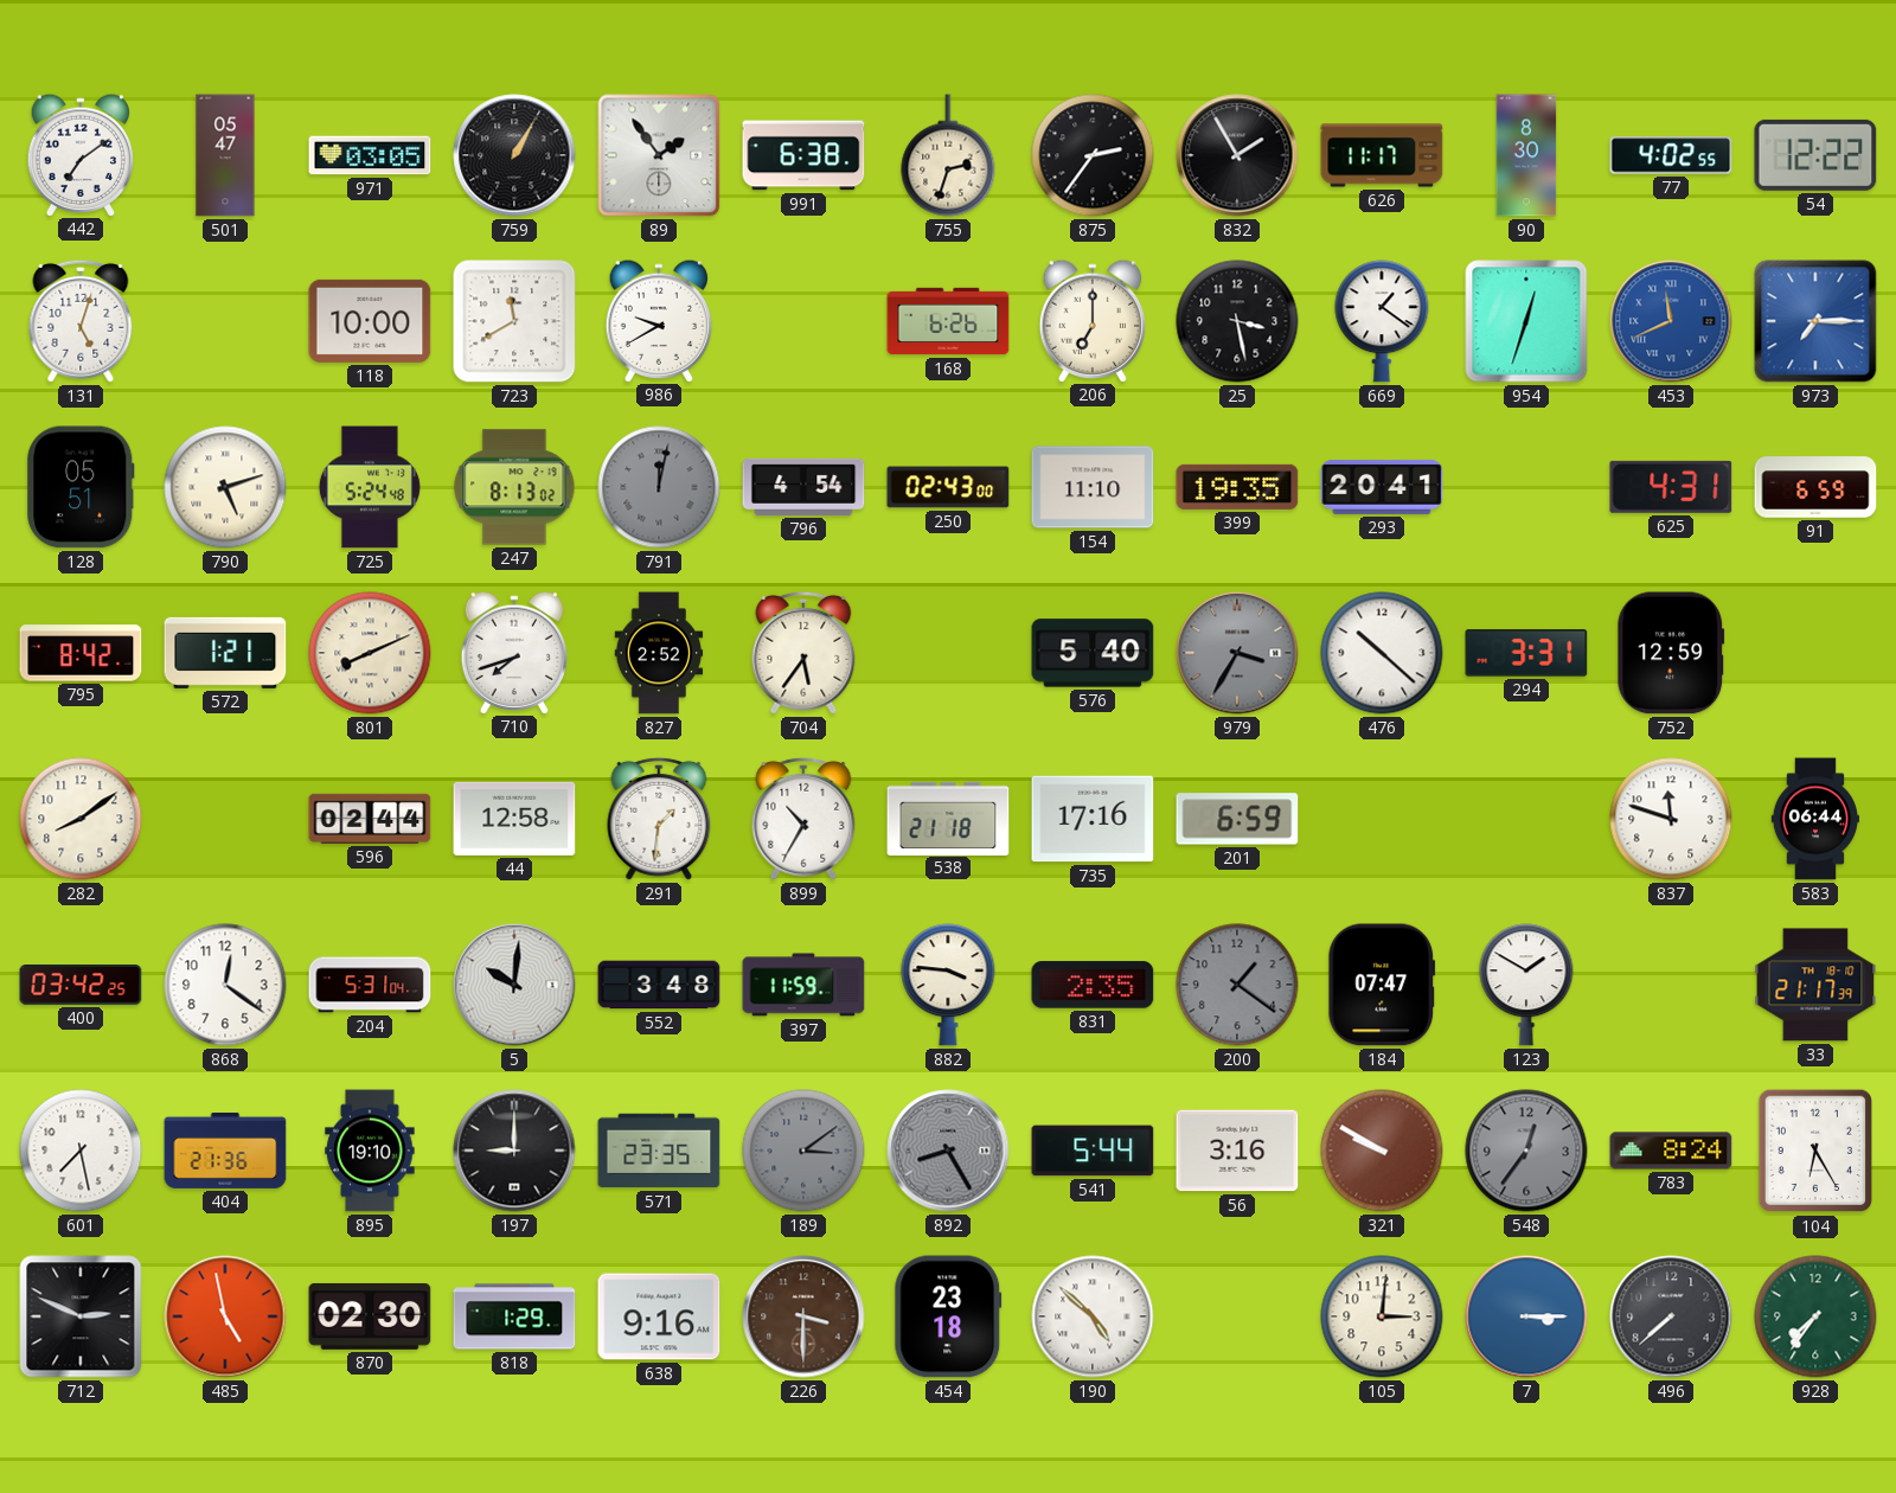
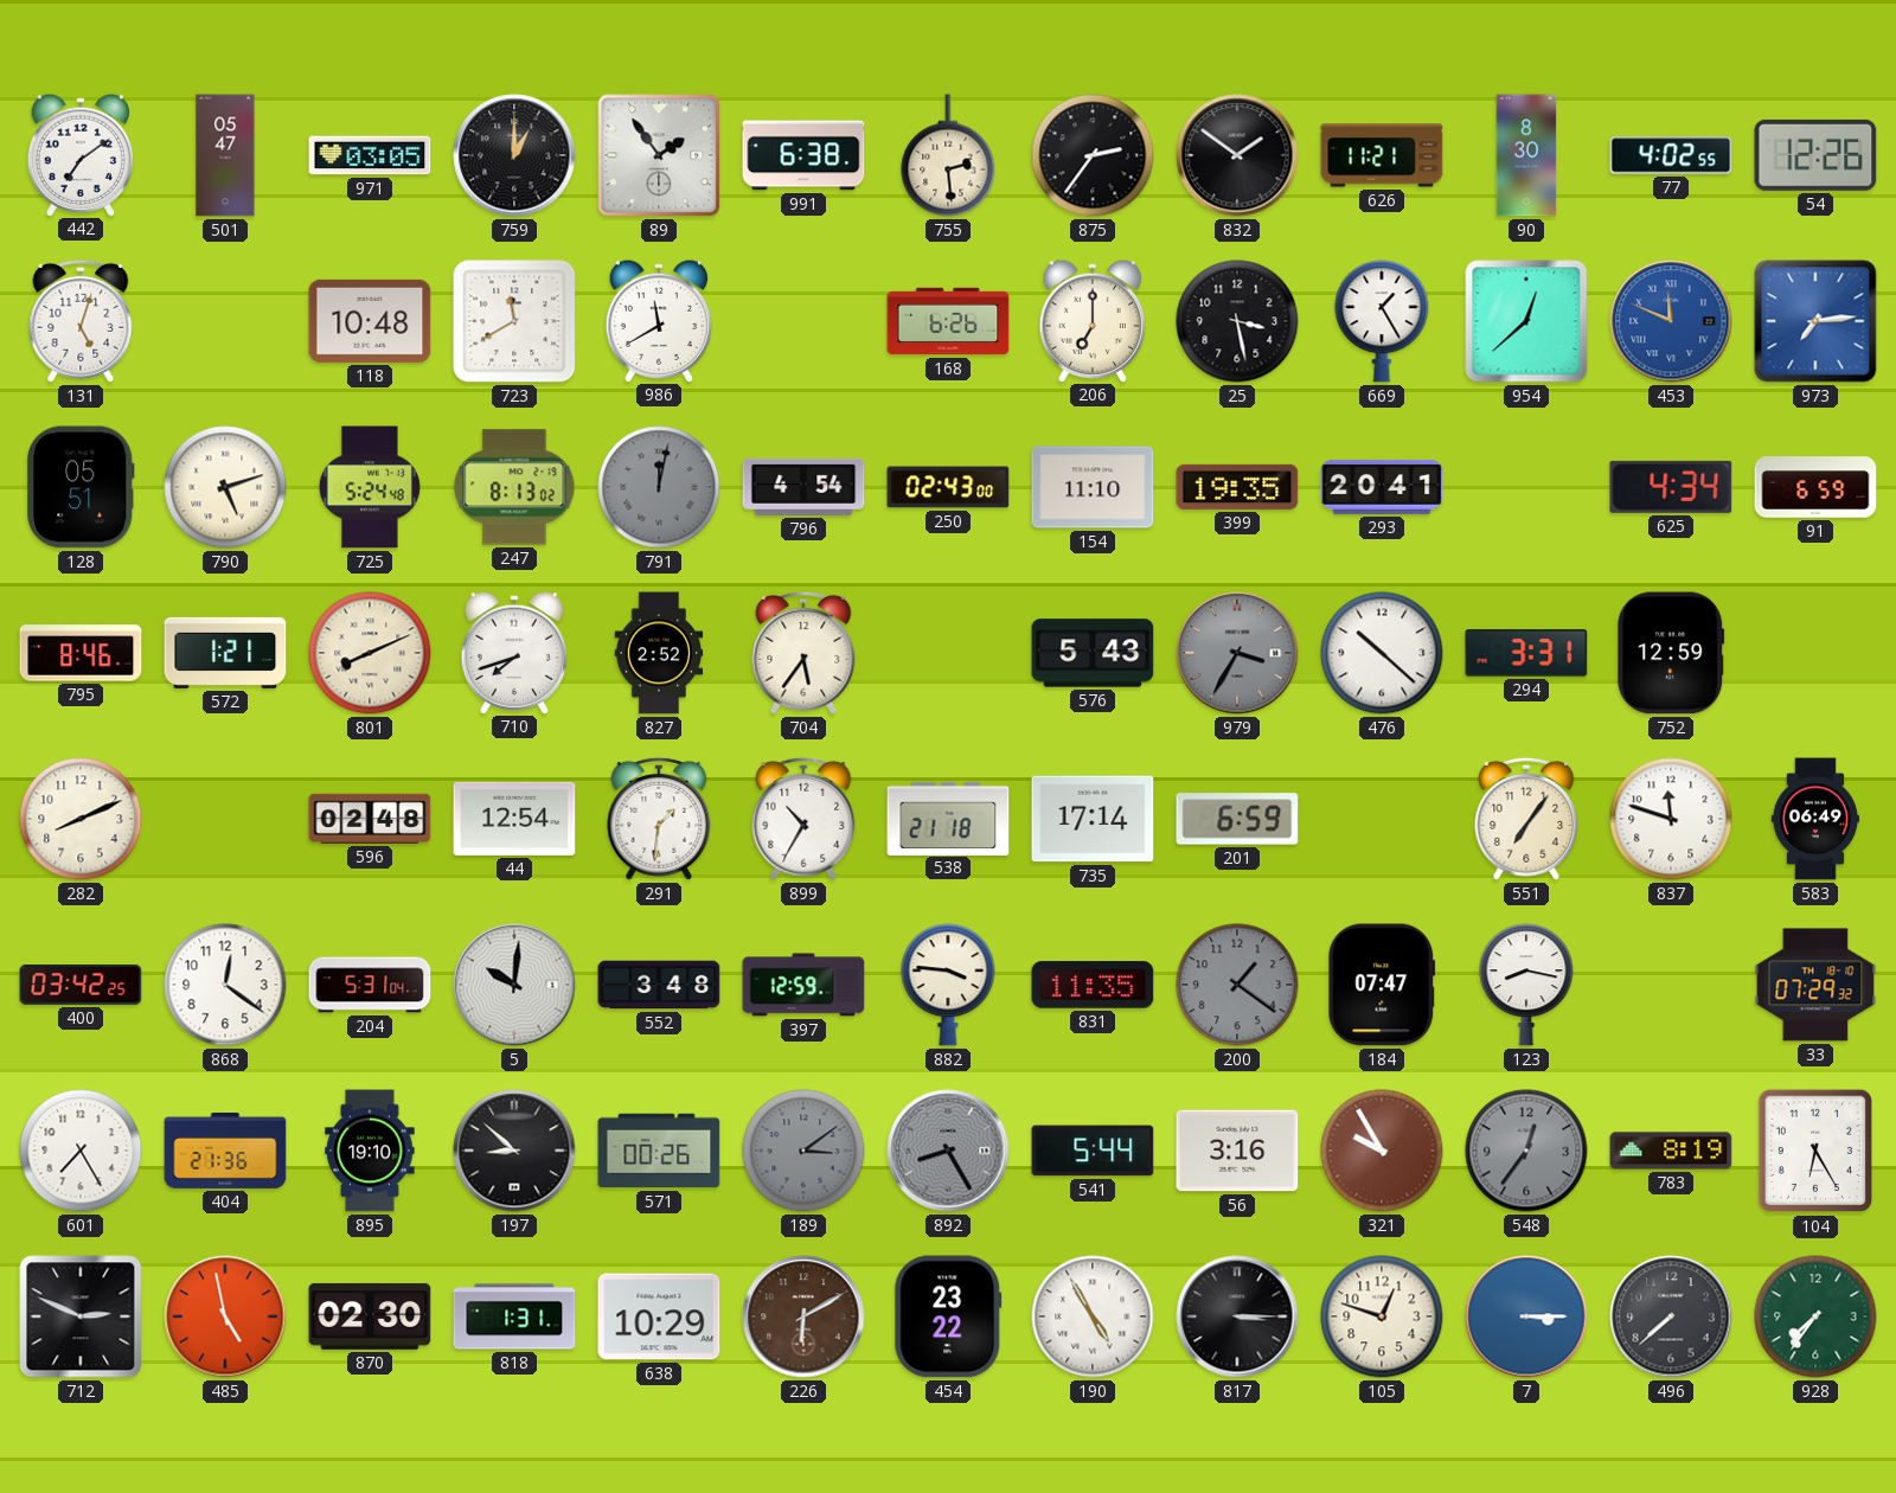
759: 1:05 -> 1:00 (514, 155)
755: 2:33 -> 2:29 (948, 155)
832: 1:55 -> 1:51 (1237, 155)
626: 11:17 -> 11:21 (1382, 155)
54: 12:22 -> 12:26 (1815, 155)
118: 10:00 -> 10:48 (370, 321)
986: 9:40 -> 11:40 (659, 320)
669: 1:21 -> 1:25 (1382, 321)
954: 12:33 -> 12:38 (1526, 321)
453: 11:41 -> 11:49 (1671, 321)
973: 7:15 -> 7:14 (1815, 321)
625: 4:31 -> 4:34 (1671, 487)
795: 8:42 -> 8:46 (81, 653)
576: 5:40 -> 5:43 (1093, 653)
282: 8:09 -> 8:11 (81, 819)
596: 02:44 -> 02:48 (370, 819)
44: 12:58 -> 12:54 (514, 819)
735: 17:16 -> 17:14 (1093, 819)
551: none -> 7:06 (1526, 819)
583: 06:44 -> 06:49 (1814, 819)
397: 11:59 -> 12:59 (803, 985)
831: 2:35 -> 11:35 (1093, 985)
123: 1:50 -> 8:17 (1526, 985)
33: 21:17 -> 07:29 (1815, 985)
601: 7:28 -> 7:25 (81, 1151)
197: 9:00 -> 8:52 (514, 1151)
571: 23:35 -> 00:26 (659, 1151)
321: 9:50 -> 9:55 (1382, 1151)
783: 8:24 -> 8:19 (1671, 1151)
818: 1:29 -> 1:31 (514, 1316)
638: 9:16 -> 10:29 (659, 1316)
226: 3:30 -> 6:10 (803, 1316)
454: 23:18 -> 23:22 (948, 1316)
190: 4:52 -> 4:55 (1093, 1316)
817: none -> 3:15 (1237, 1316)
105: 3:01 -> 12:48 (1382, 1316)
